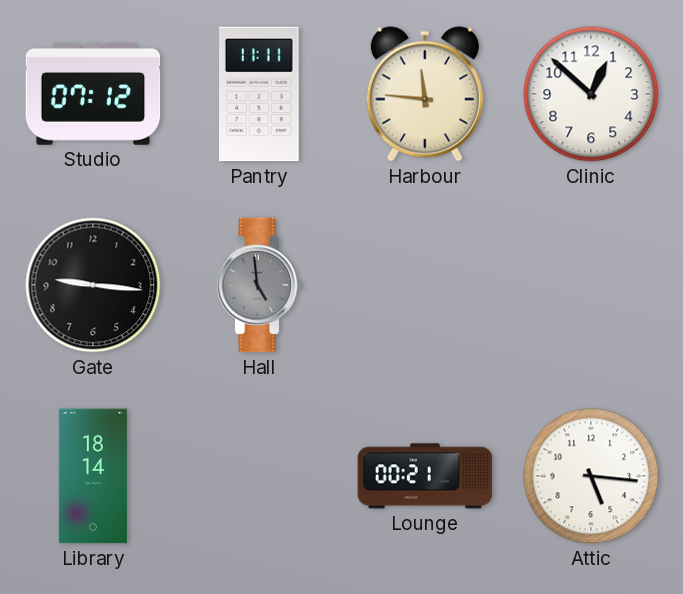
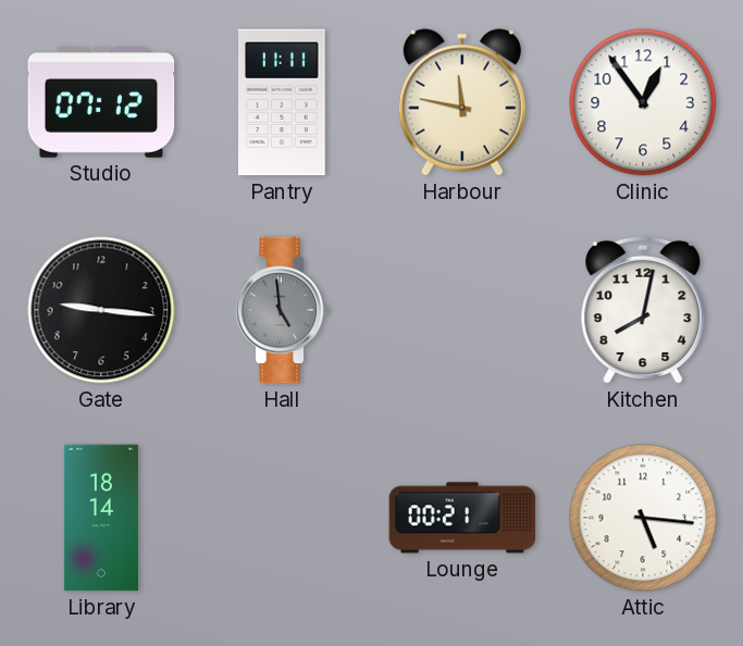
Harbour: 11:46 -> 11:47 (462, 102)
Clinic: 12:52 -> 12:54 (643, 102)
Kitchen: none -> 8:02 (643, 310)
